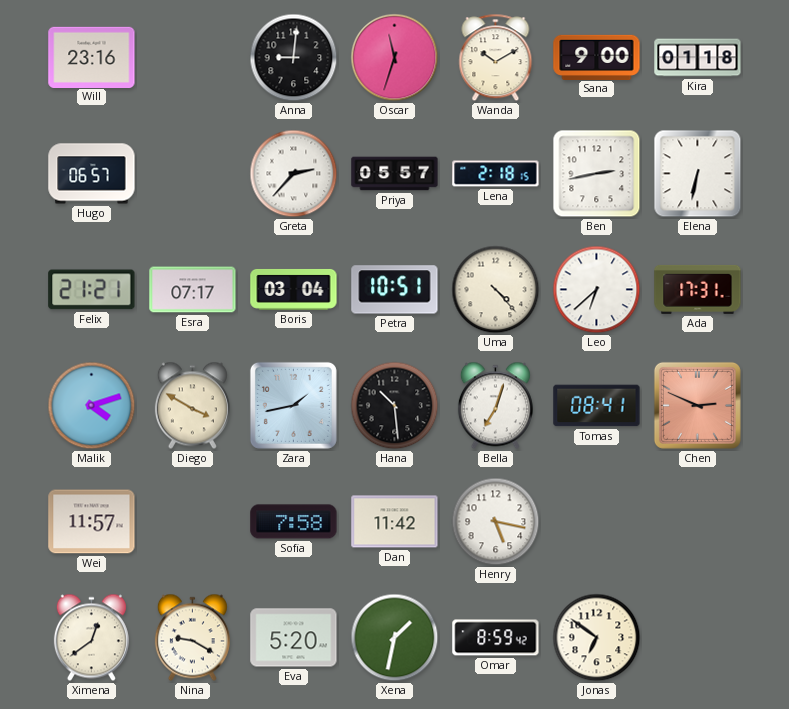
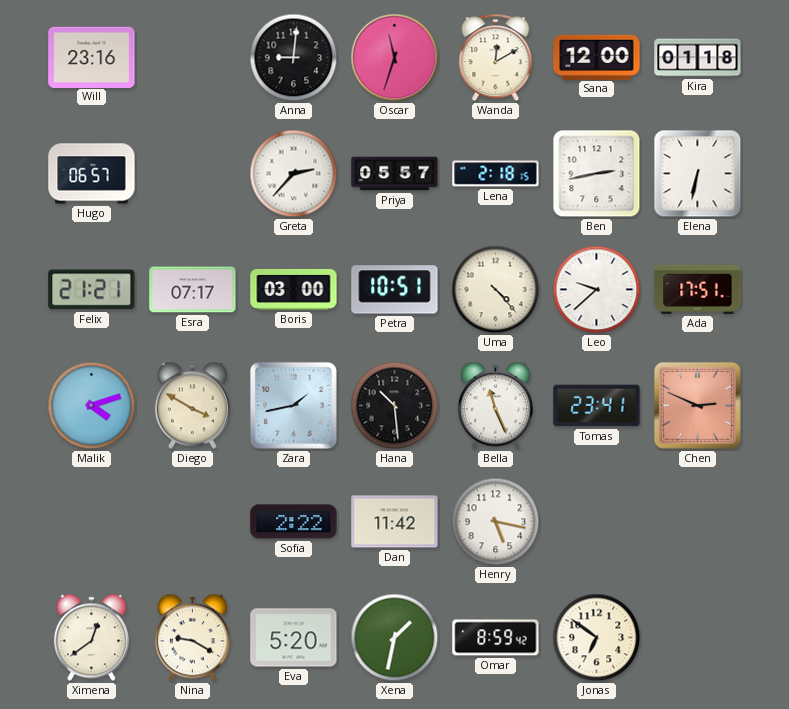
Wanda: 10:10 -> 12:10 (496, 58)
Sana: 9:00 -> 12:00 (597, 57)
Boris: 03:04 -> 03:00 (294, 289)
Leo: 6:38 -> 9:38 (597, 290)
Ada: 17:31 -> 17:51 (698, 289)
Bella: 7:03 -> 11:26 (495, 406)
Tomas: 08:41 -> 23:41 (597, 406)
Wei: 11:57 -> none (92, 522)
Sofia: 7:58 -> 2:22 (294, 522)
